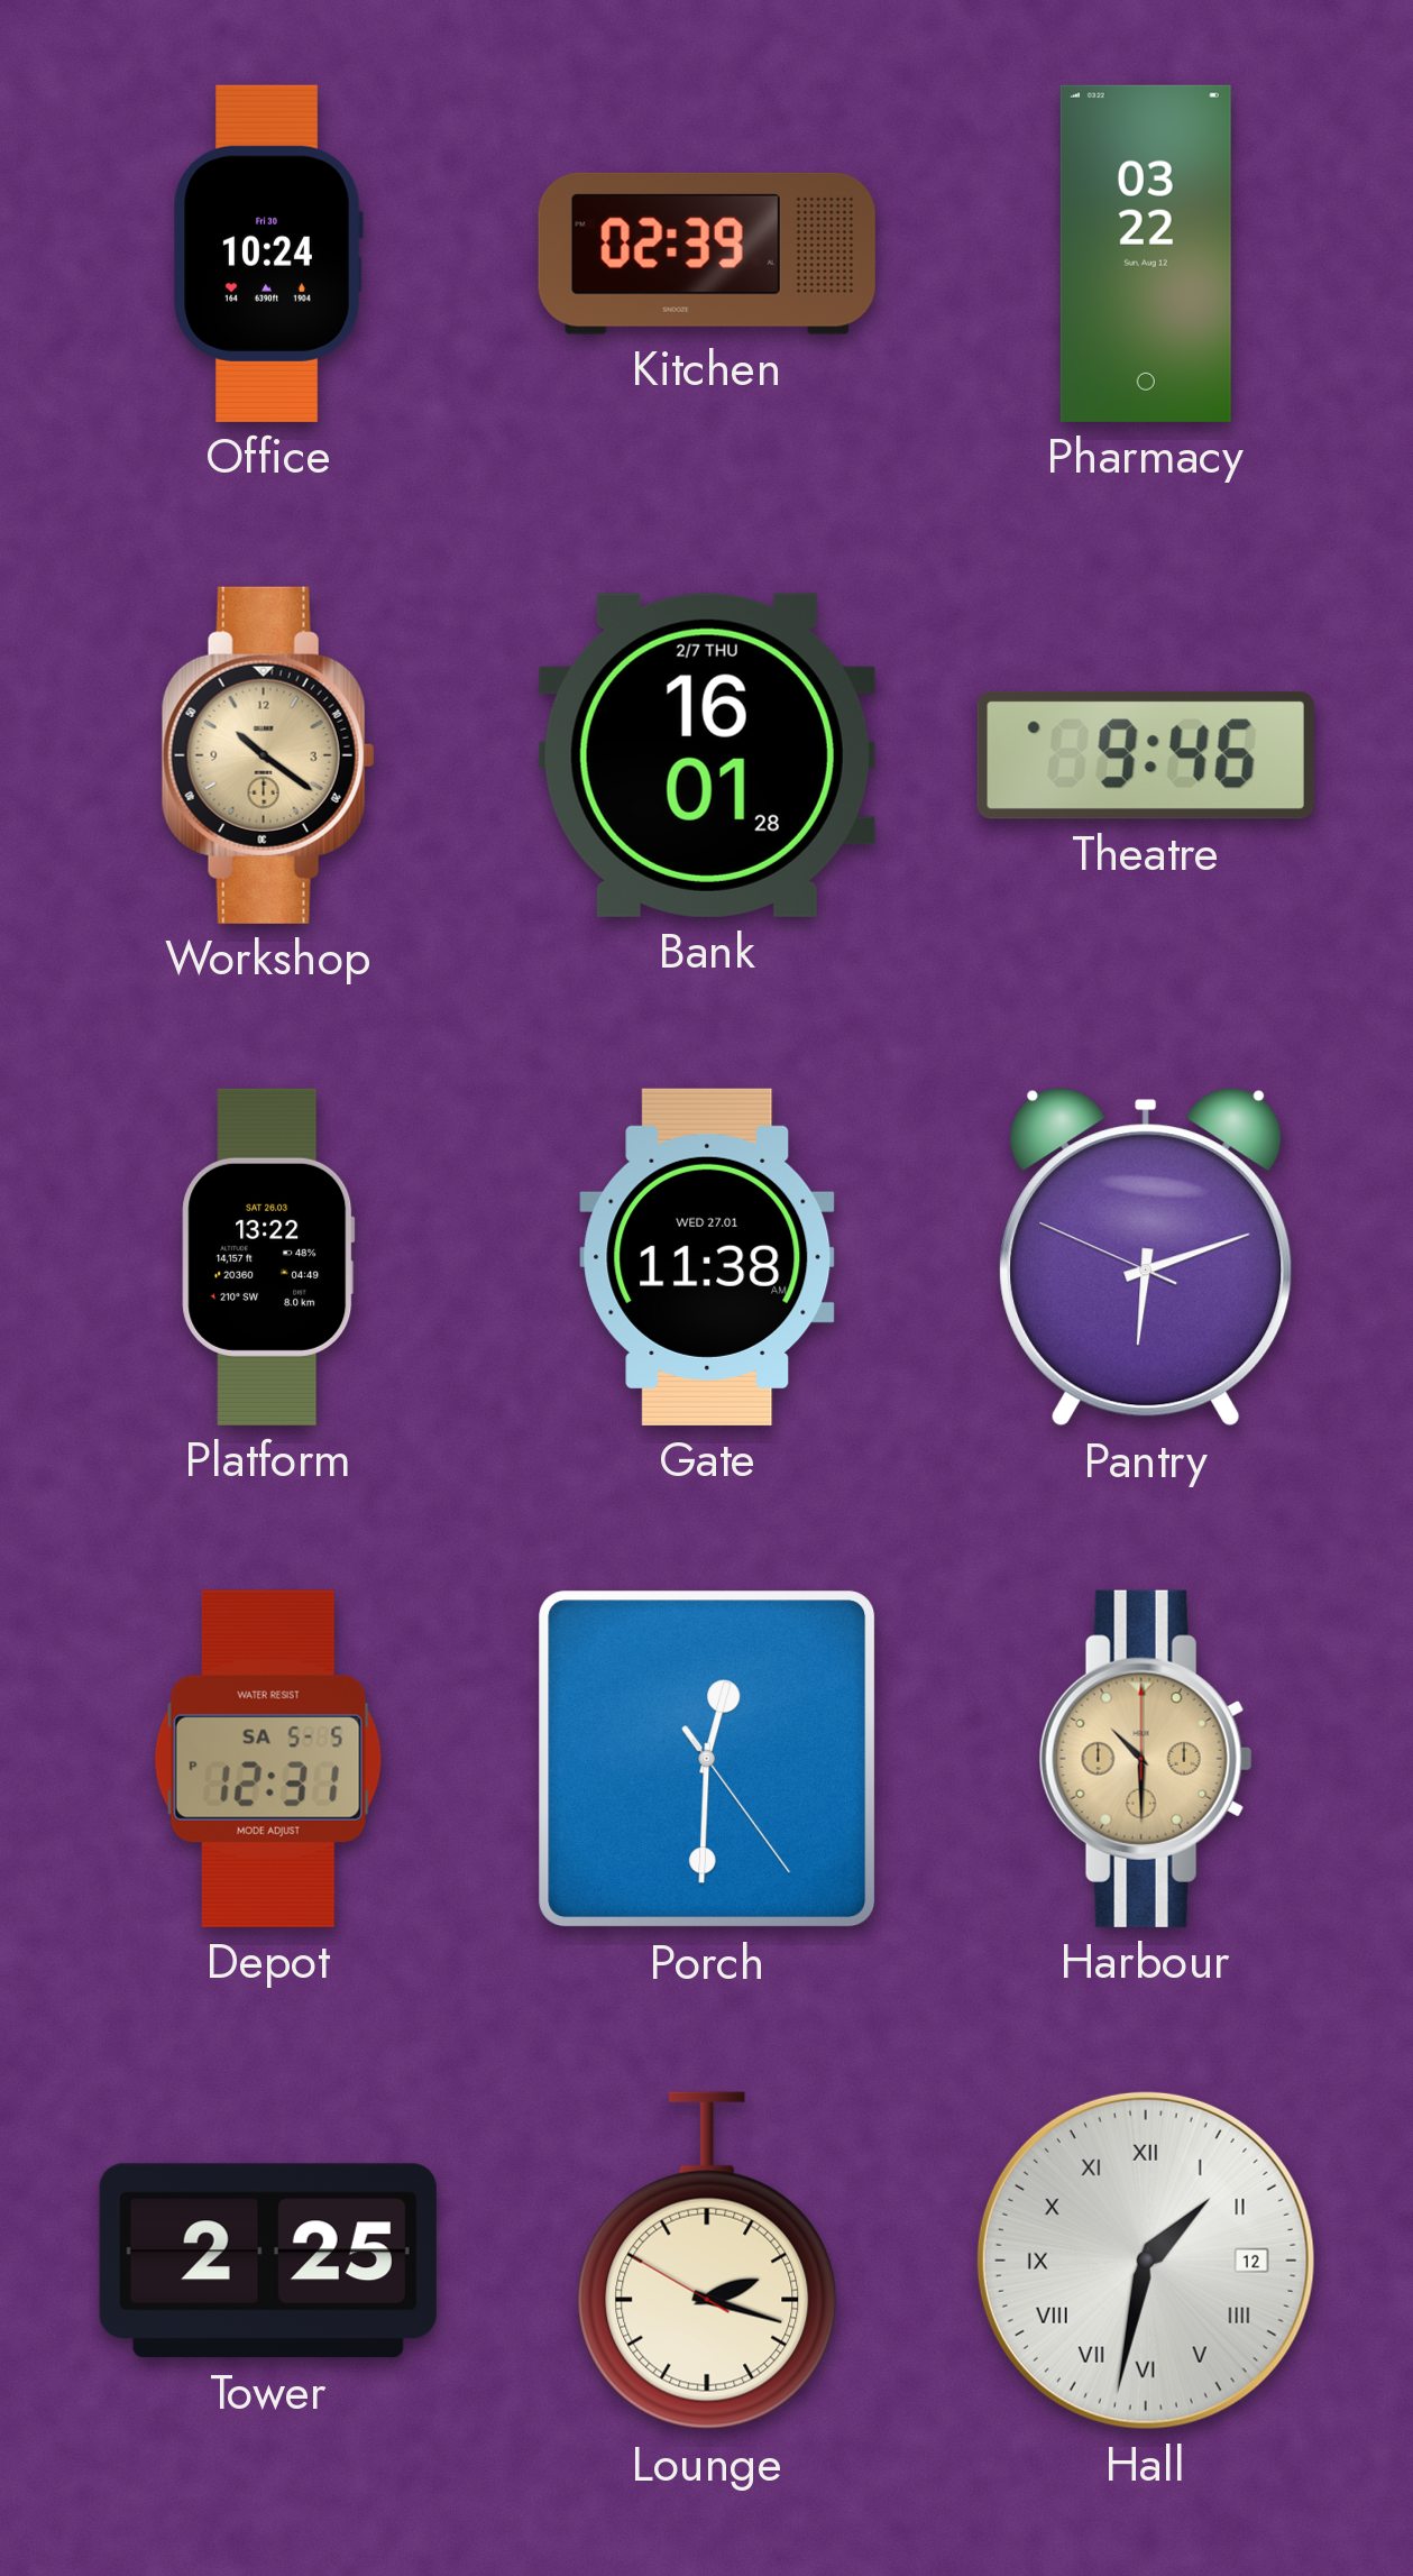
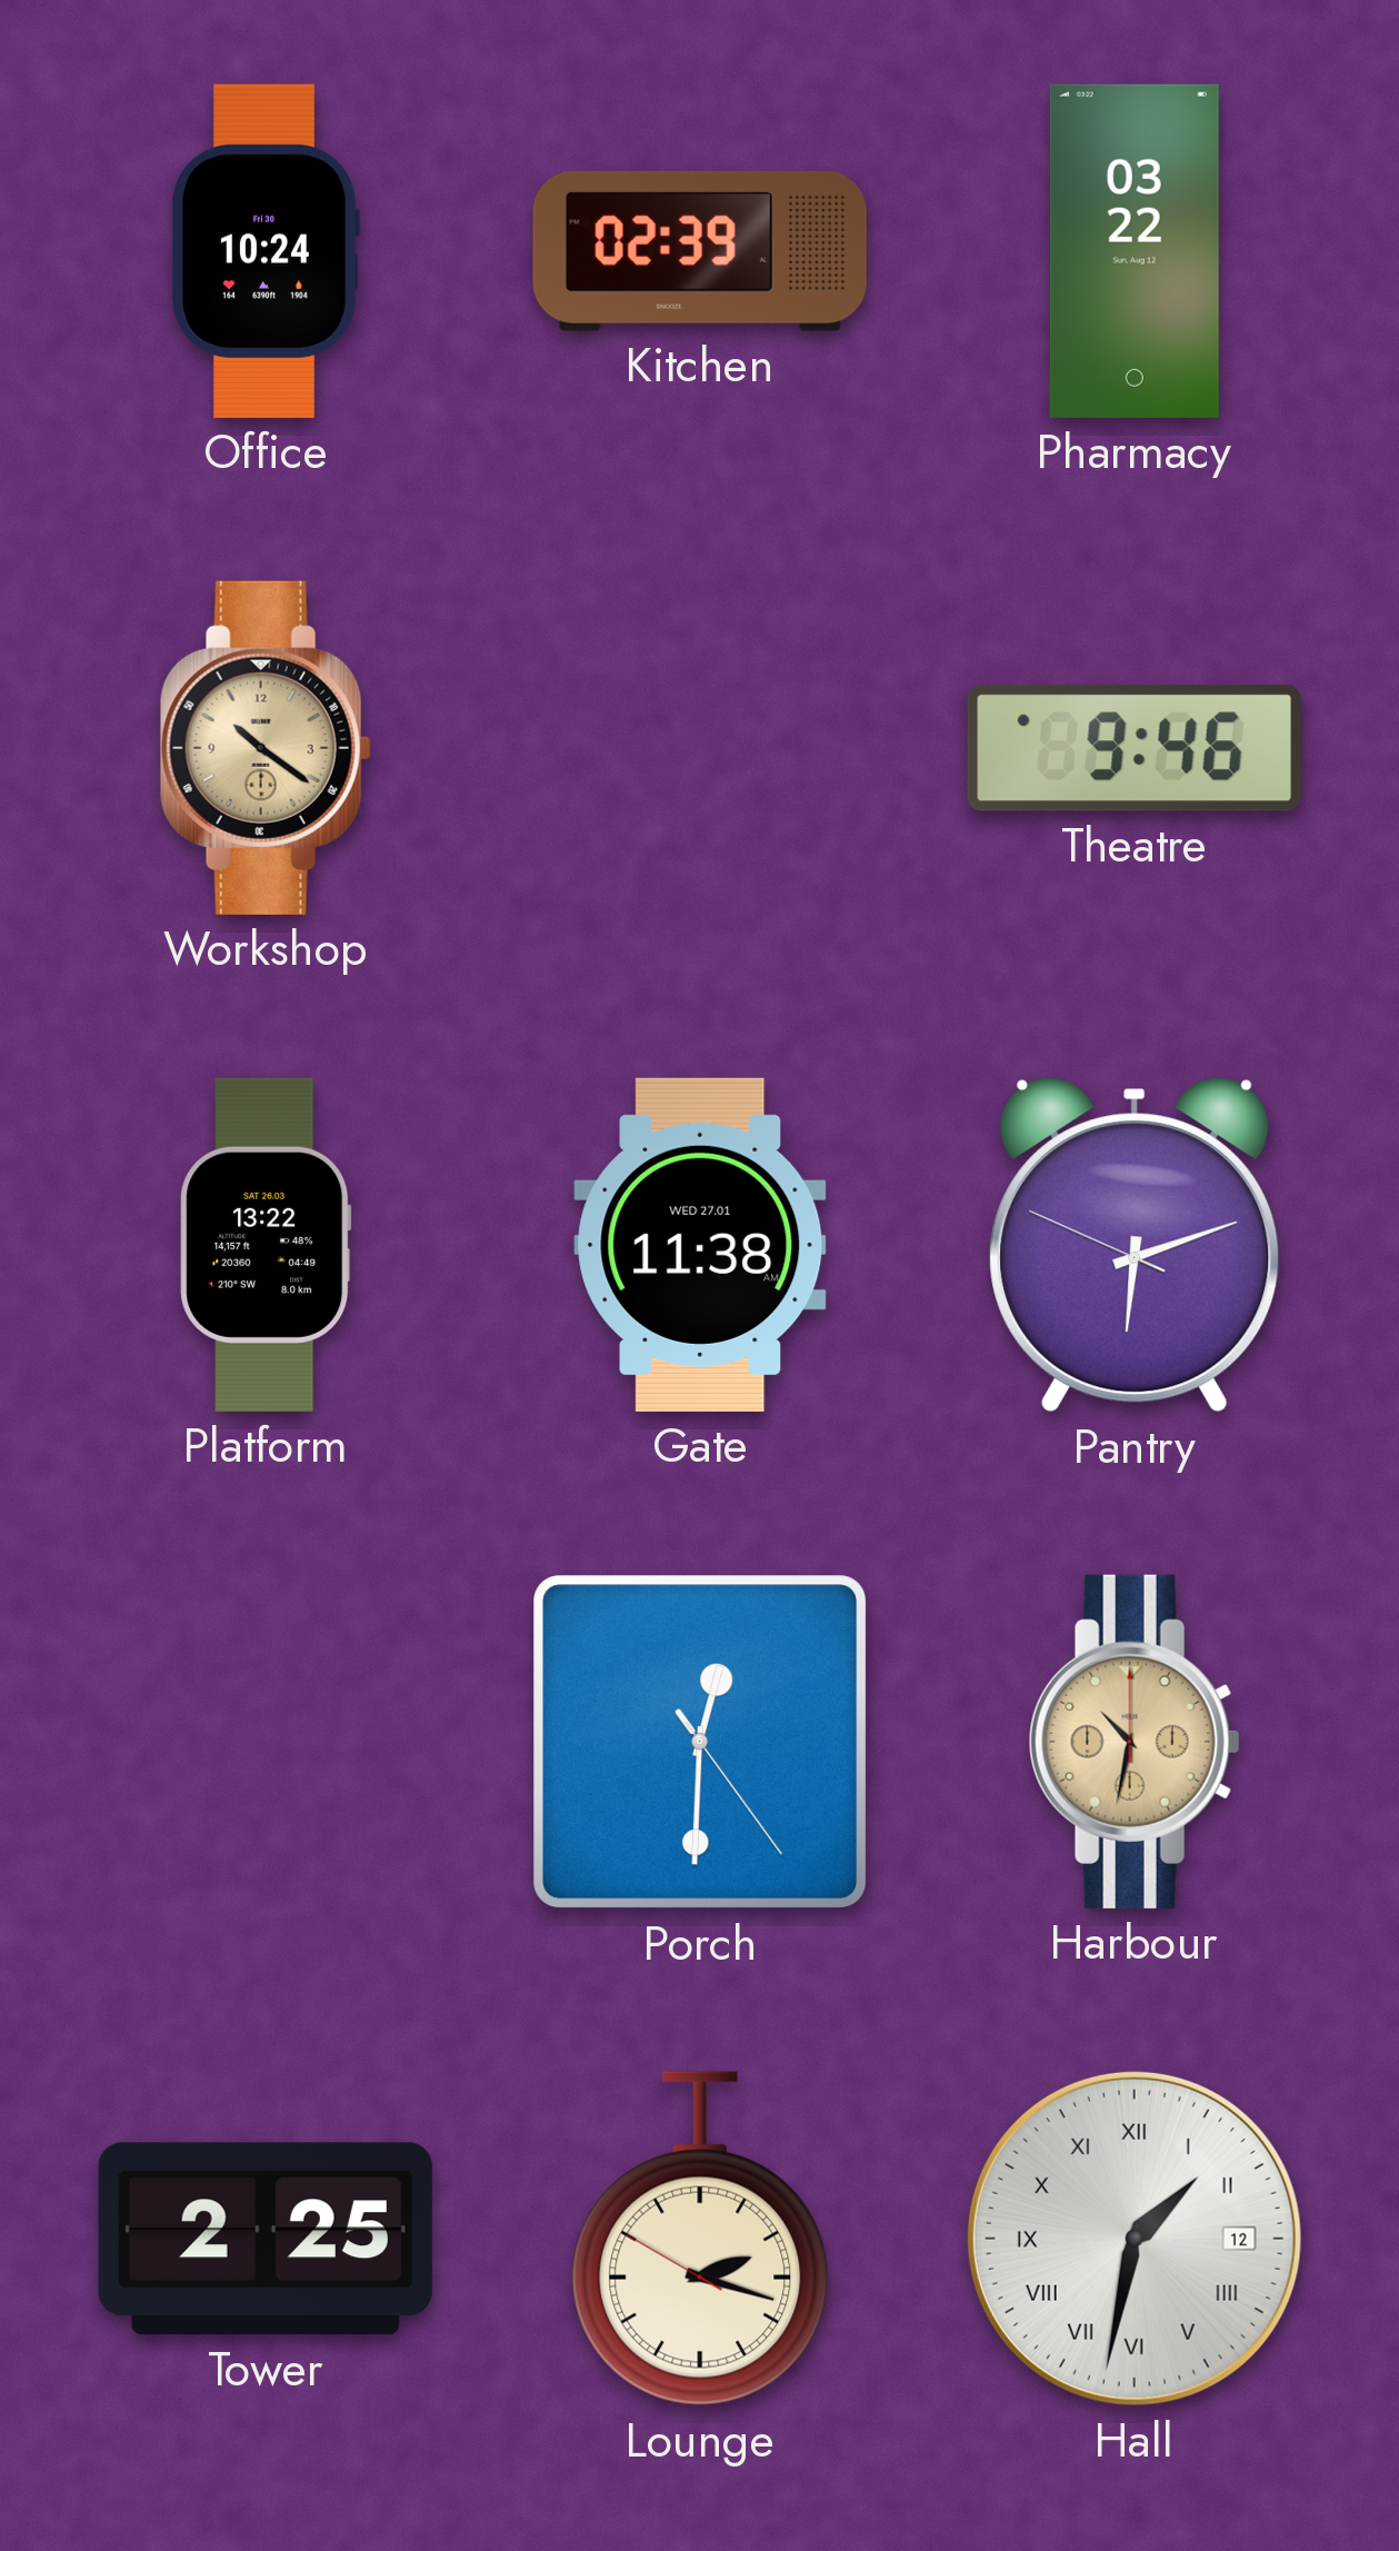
Bank: 16:01 -> none (707, 755)
Depot: 12:31 -> none (268, 1759)
Harbour: 10:30 -> 10:32 (1135, 1742)
